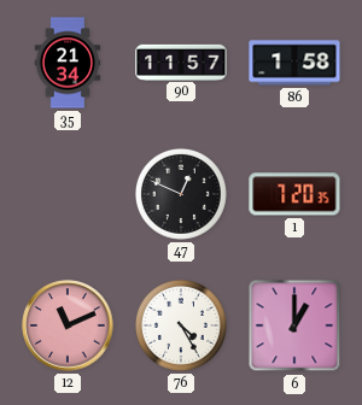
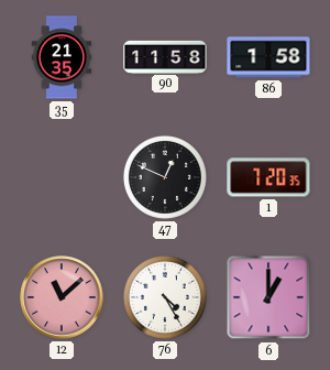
35: 21:34 -> 21:35 (62, 57)
90: 11:57 -> 11:58 (165, 56)
12: 11:11 -> 11:08 (62, 297)
